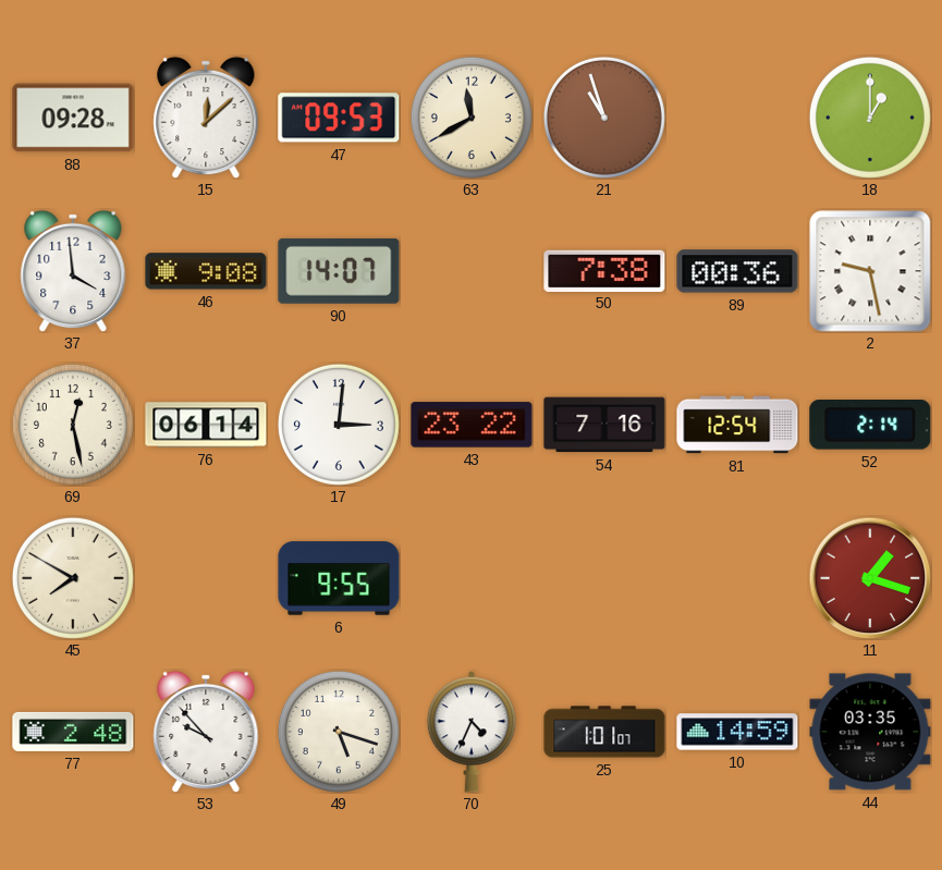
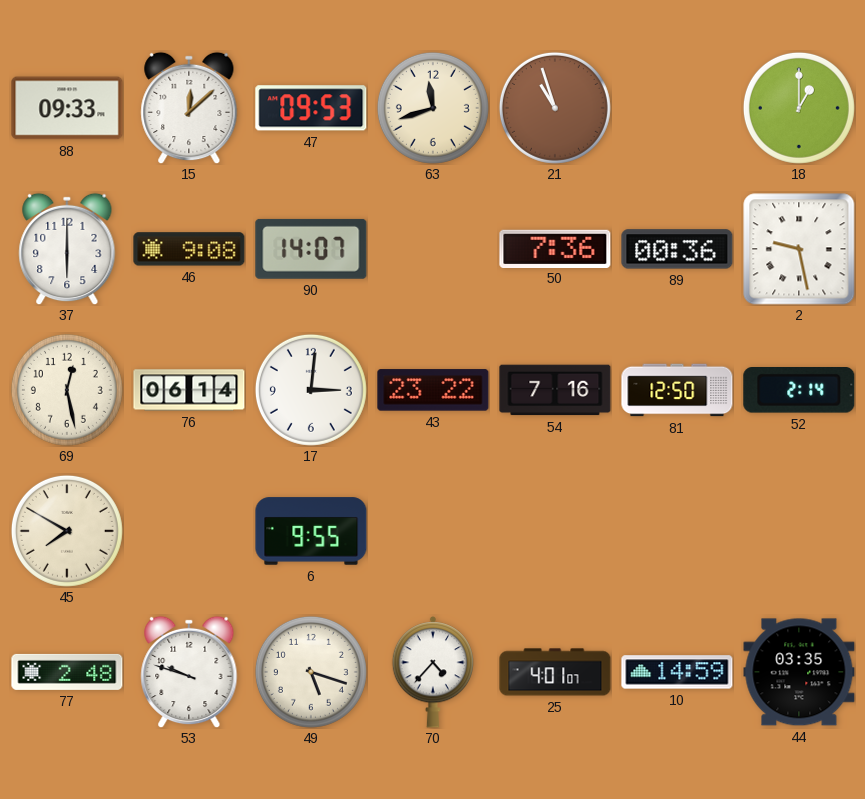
88: 09:28 -> 09:33 (67, 108)
63: 11:40 -> 11:42 (433, 108)
37: 3:59 -> 6:00 (67, 249)
50: 7:38 -> 7:36 (555, 248)
81: 12:54 -> 12:50 (677, 390)
11: 1:18 -> none (870, 578)
53: 9:53 -> 9:48 (189, 672)
70: 4:34 -> 4:37 (432, 672)
25: 1:01 -> 4:01 (555, 672)
